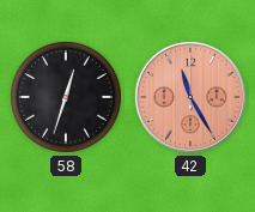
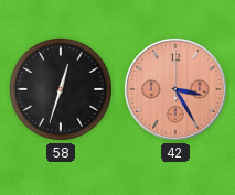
42: 11:25 -> 3:25 (175, 89)
